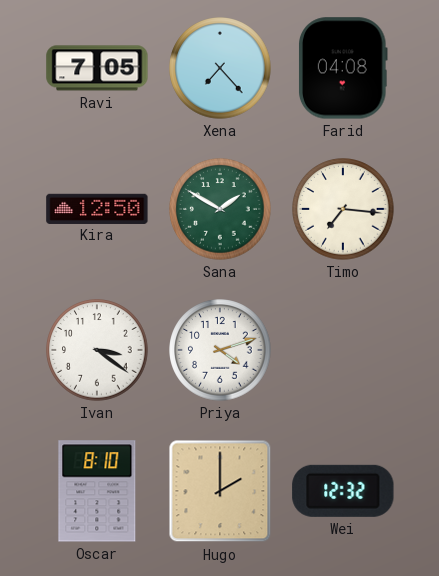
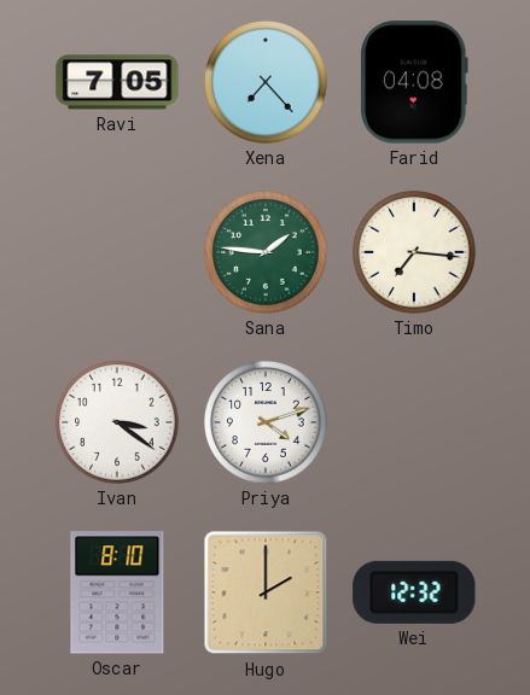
Kira: 12:50 -> none (97, 208)
Sana: 1:50 -> 1:46 (266, 252)
